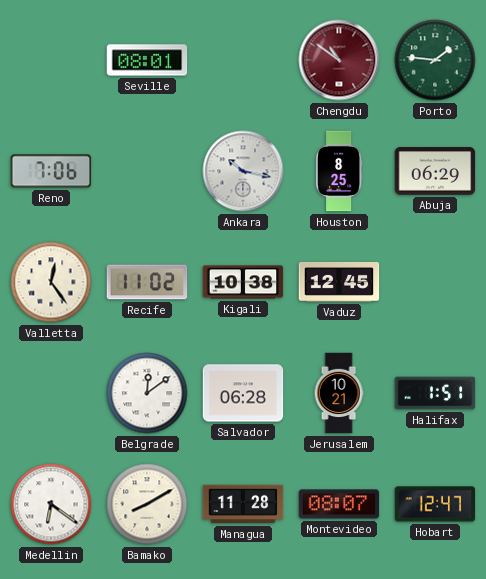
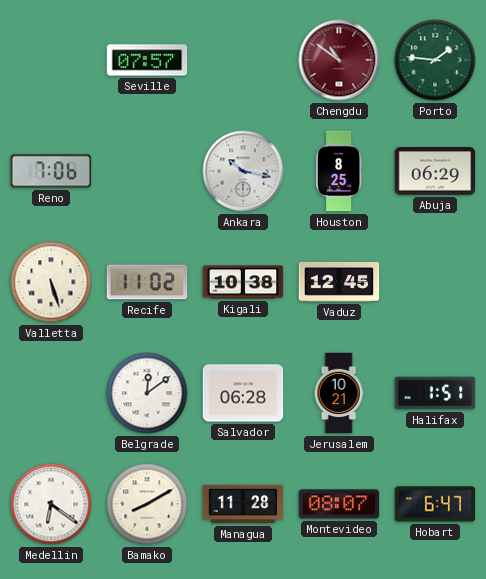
Seville: 08:01 -> 07:57 (147, 60)
Valletta: 12:24 -> 5:27 (51, 282)
Hobart: 12:47 -> 6:47 (435, 504)
